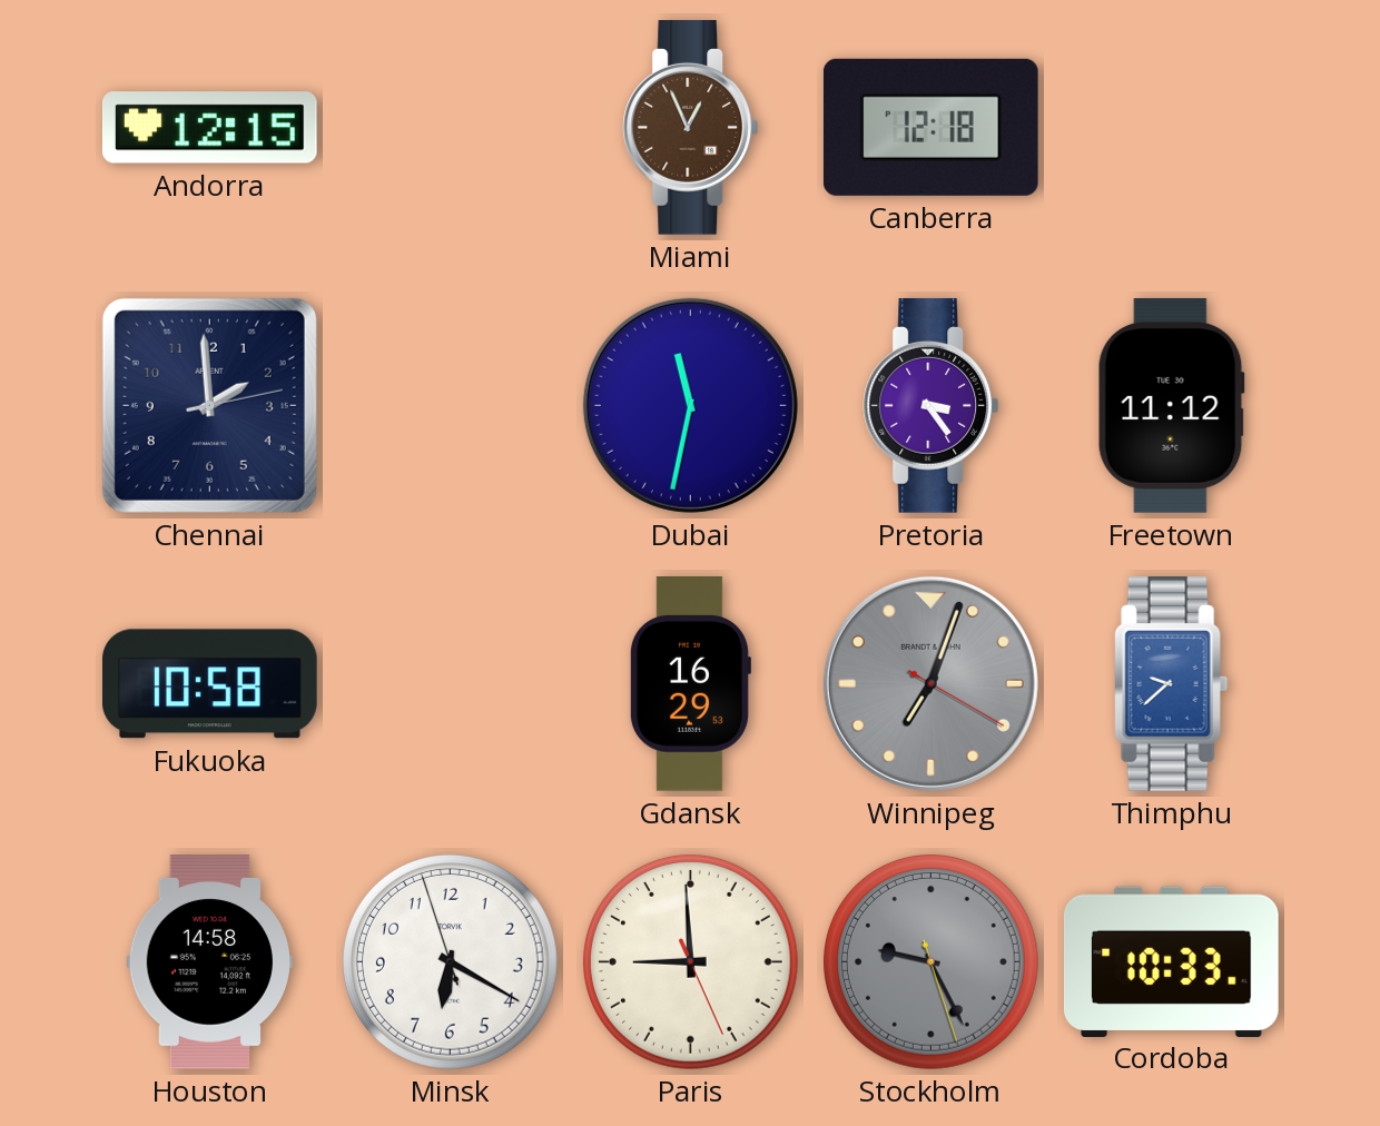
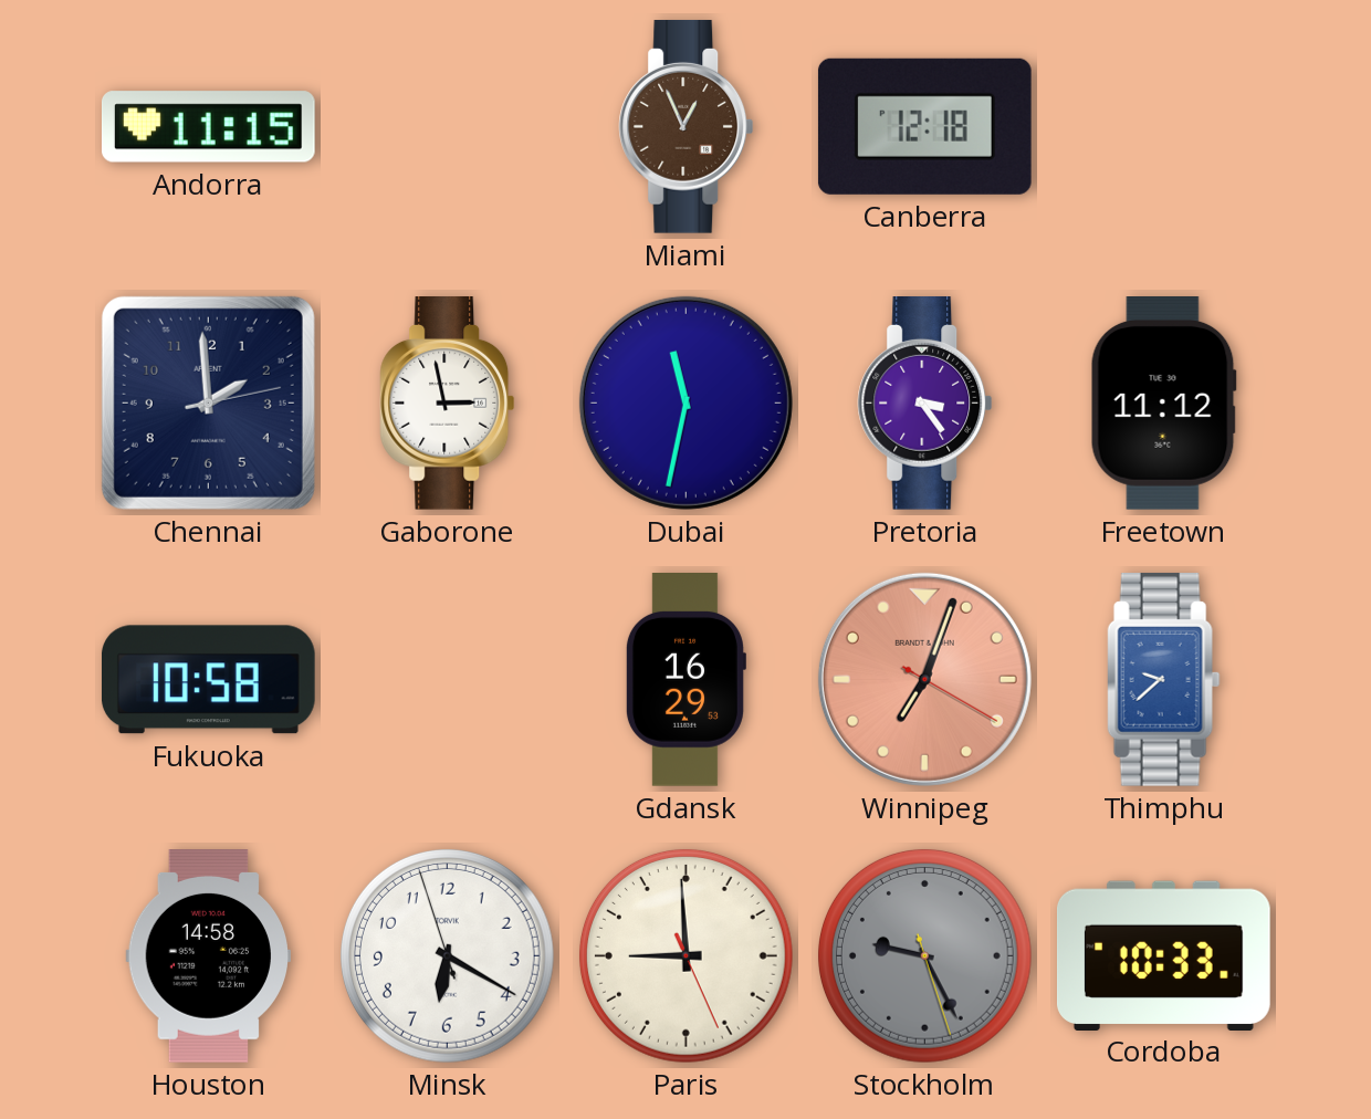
Andorra: 12:15 -> 11:15 (208, 127)
Gaborone: none -> 2:58 (448, 404)
Winnipeg dial: grey -> salmon (924, 679)
